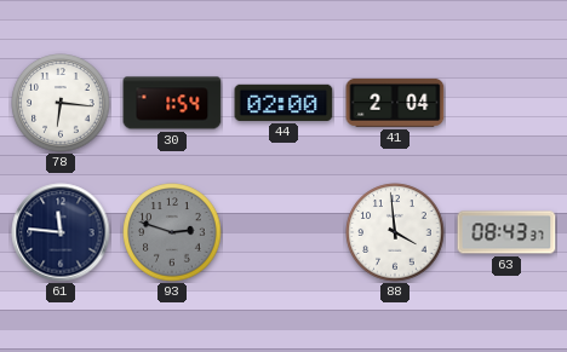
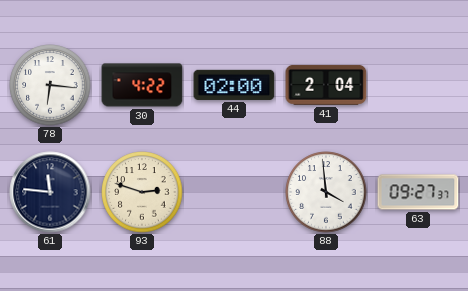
30: 1:54 -> 4:22 (142, 85)
93 dial: grey -> cream (142, 192)
63: 08:43 -> 09:27 (418, 192)
